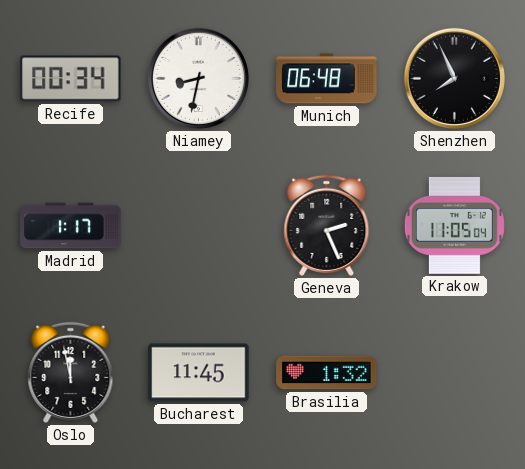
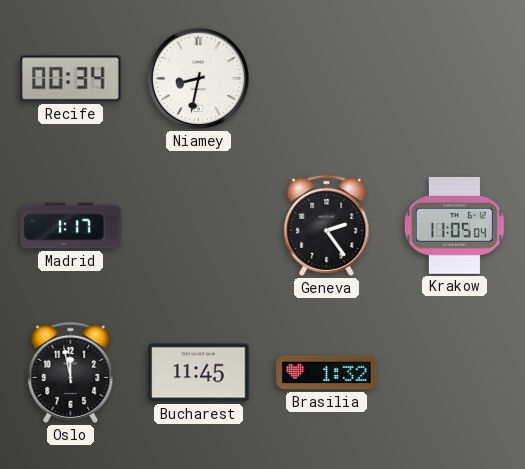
Munich: 06:48 -> none (327, 79)
Shenzhen: 7:56 -> none (454, 78)
Geneva: 2:26 -> 2:24 (327, 225)
